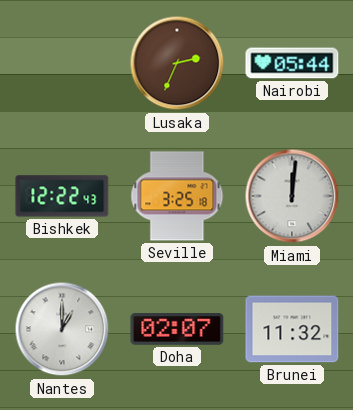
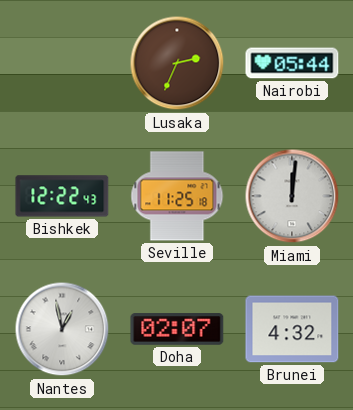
Seville: 3:25 -> 11:25 (177, 196)
Nantes: 1:00 -> 12:58 (62, 329)
Brunei: 11:32 -> 4:32 (292, 329)
